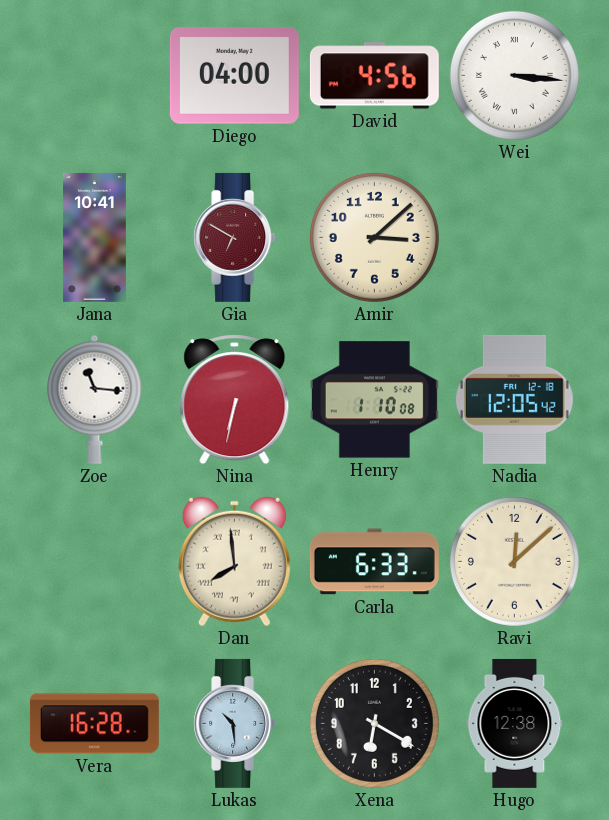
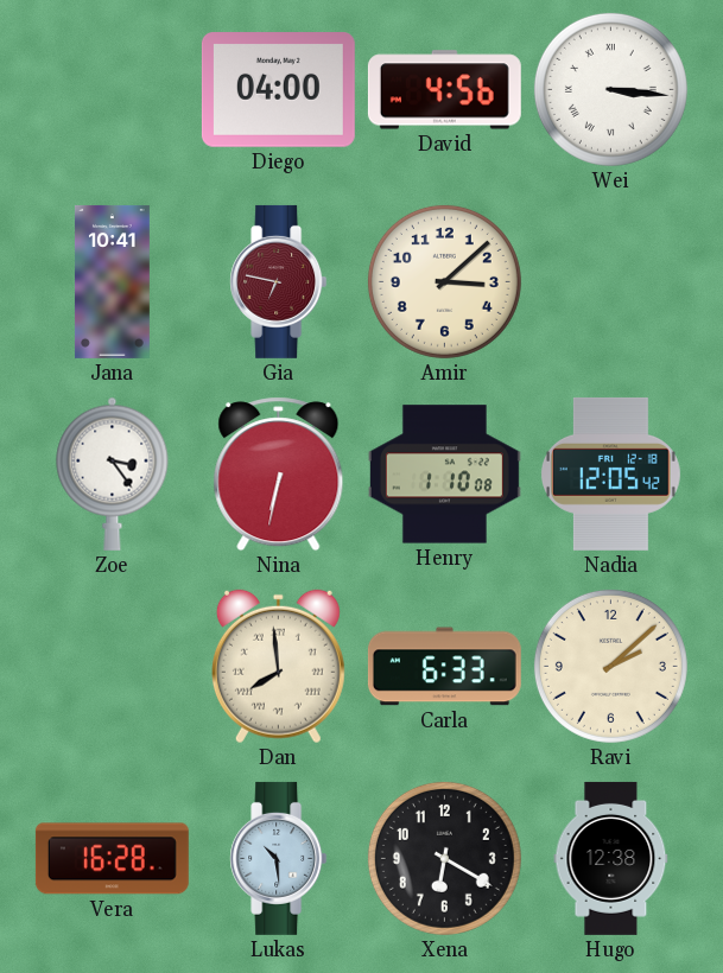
Gia: 6:50 -> 6:47 (279, 281)
Zoe: 11:16 -> 3:24 (113, 473)
Ravi: 12:08 -> 2:08 (610, 666)
